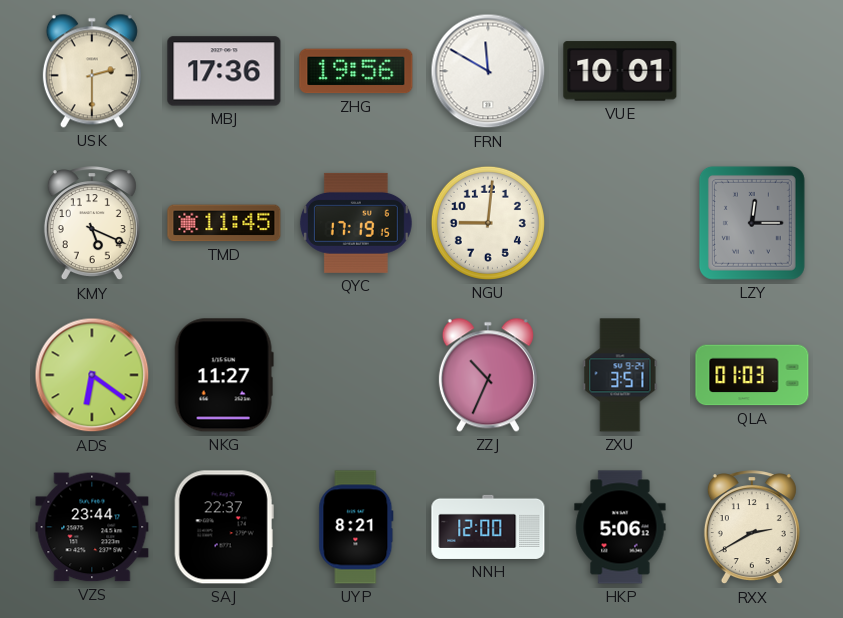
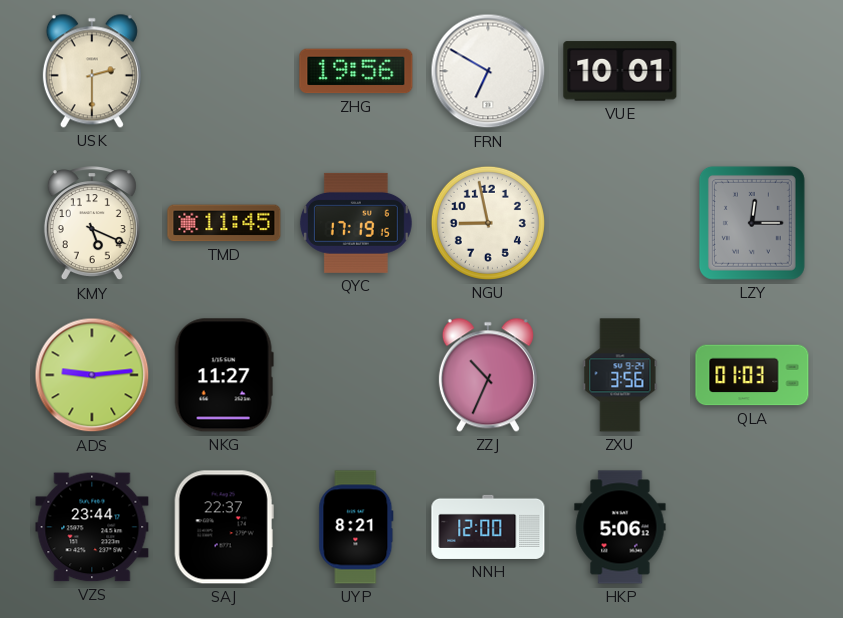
MBJ: 17:36 -> none (224, 71)
FRN: 11:50 -> 6:50 (488, 71)
NGU: 9:01 -> 8:58 (488, 223)
ADS: 6:21 -> 9:14 (92, 375)
ZXU: 3:51 -> 3:56 (620, 375)
RXX: 2:40 -> none (752, 528)
